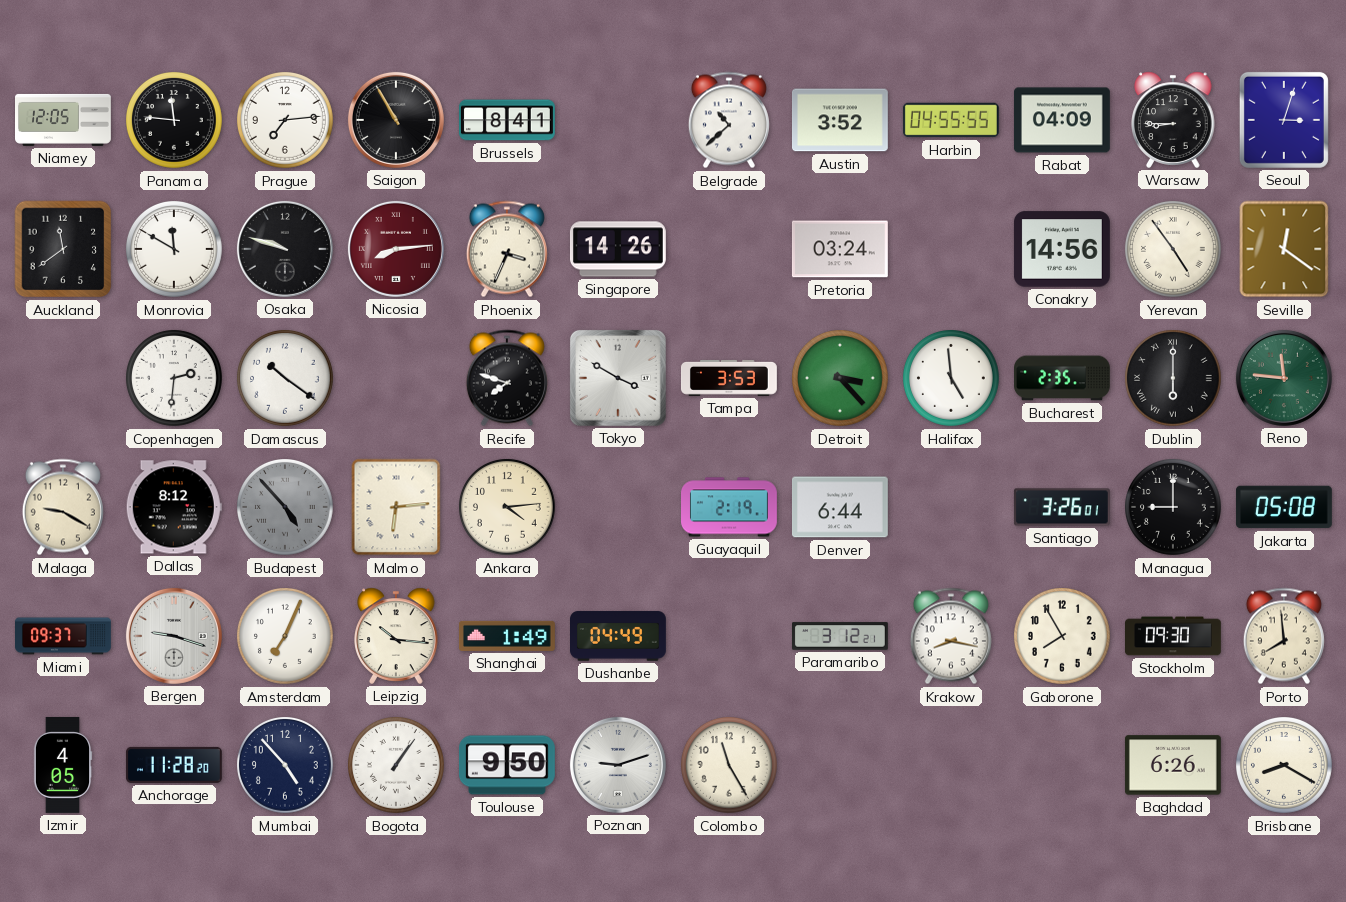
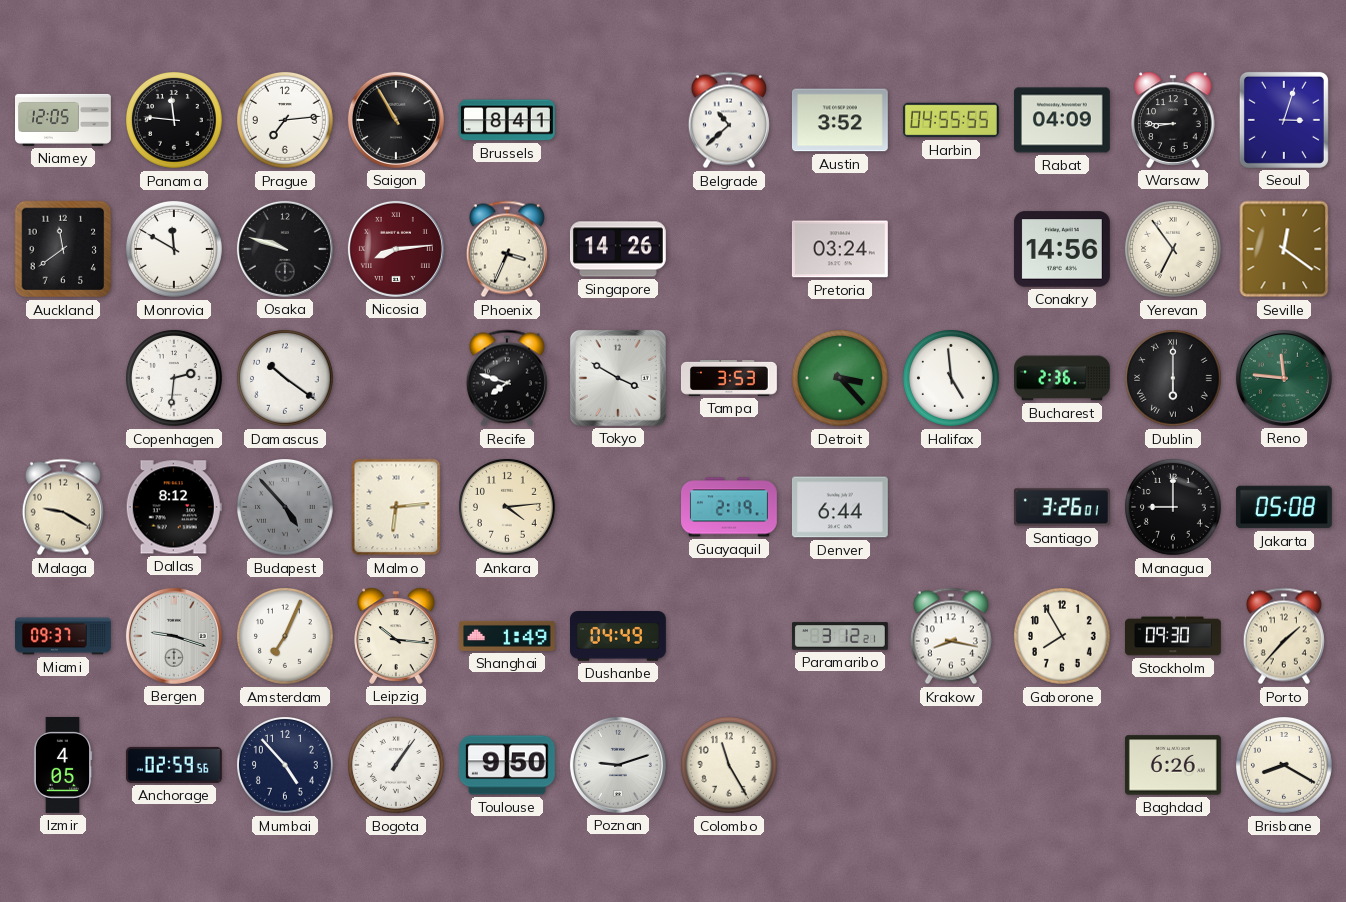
Yerevan: 4:54 -> 6:54 (1174, 250)
Bucharest: 2:35 -> 2:36 (1063, 378)
Porto: 7:59 -> 1:37 (1284, 636)
Anchorage: 11:28 -> 02:59 (174, 765)
